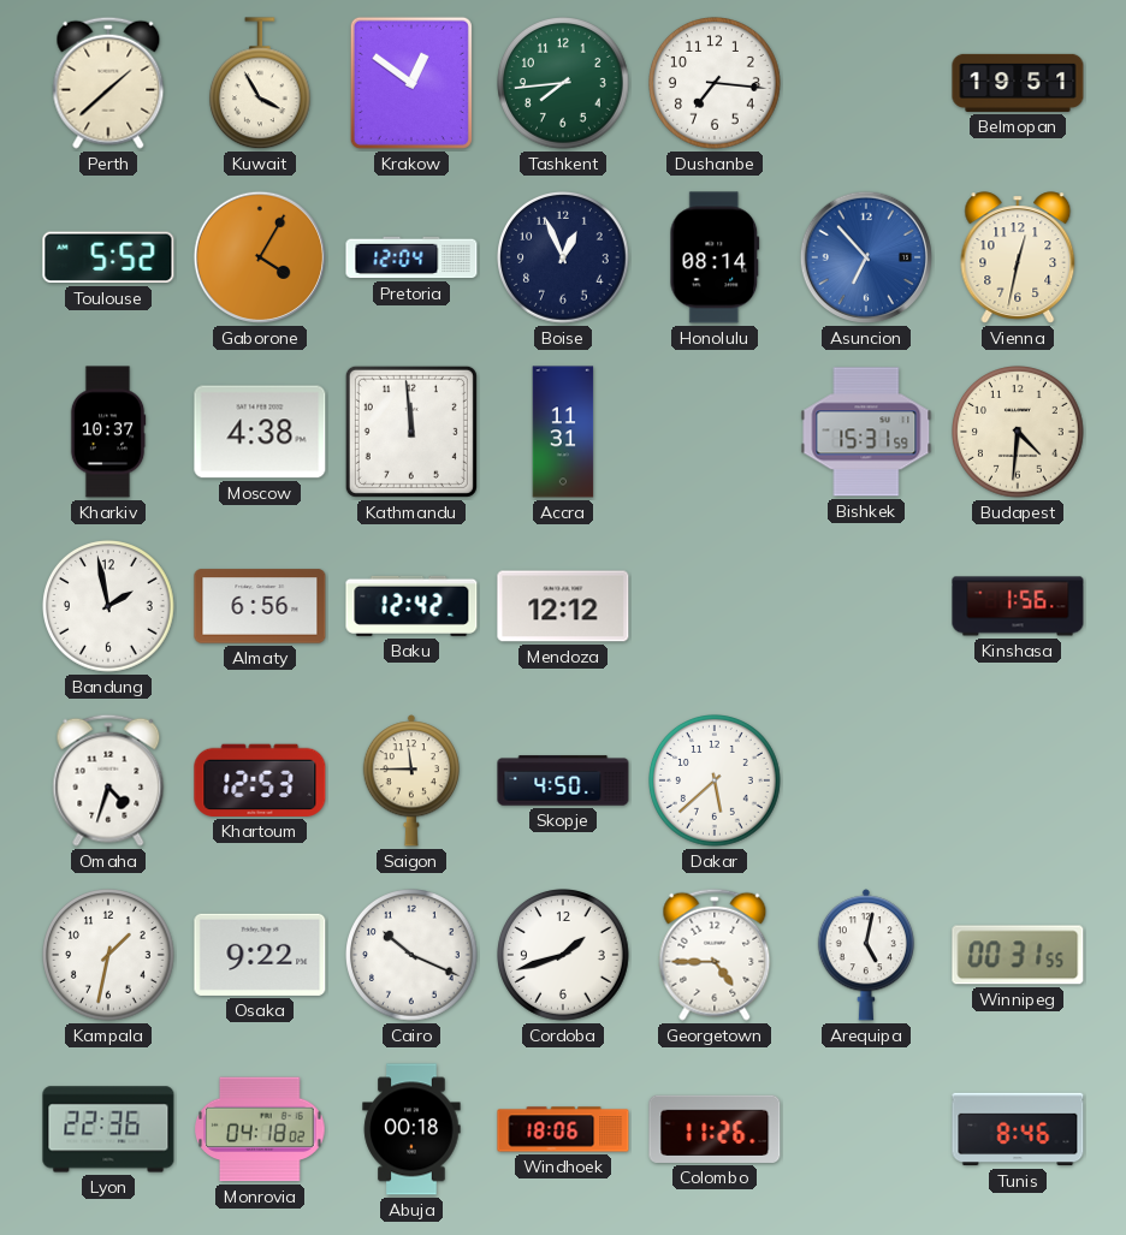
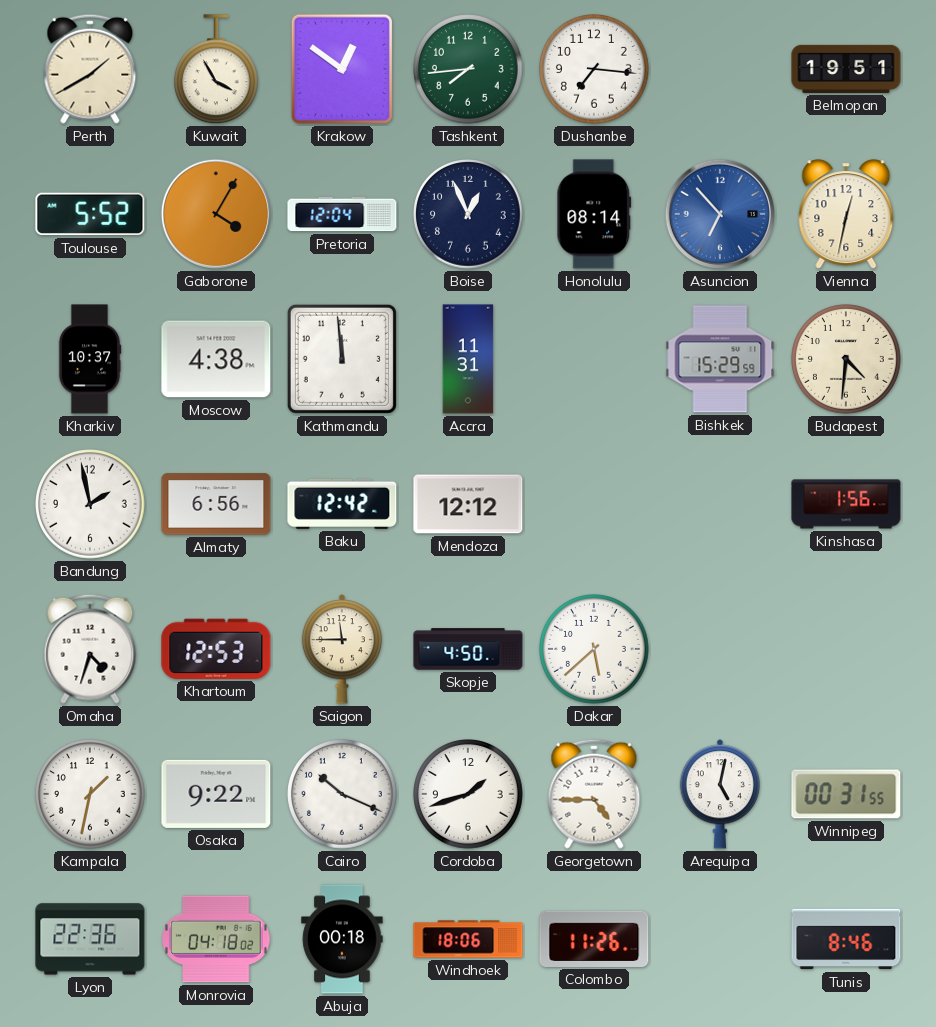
Perth: 1:38 -> 1:40 (90, 69)
Bishkek: 15:31 -> 15:29 (720, 359)
